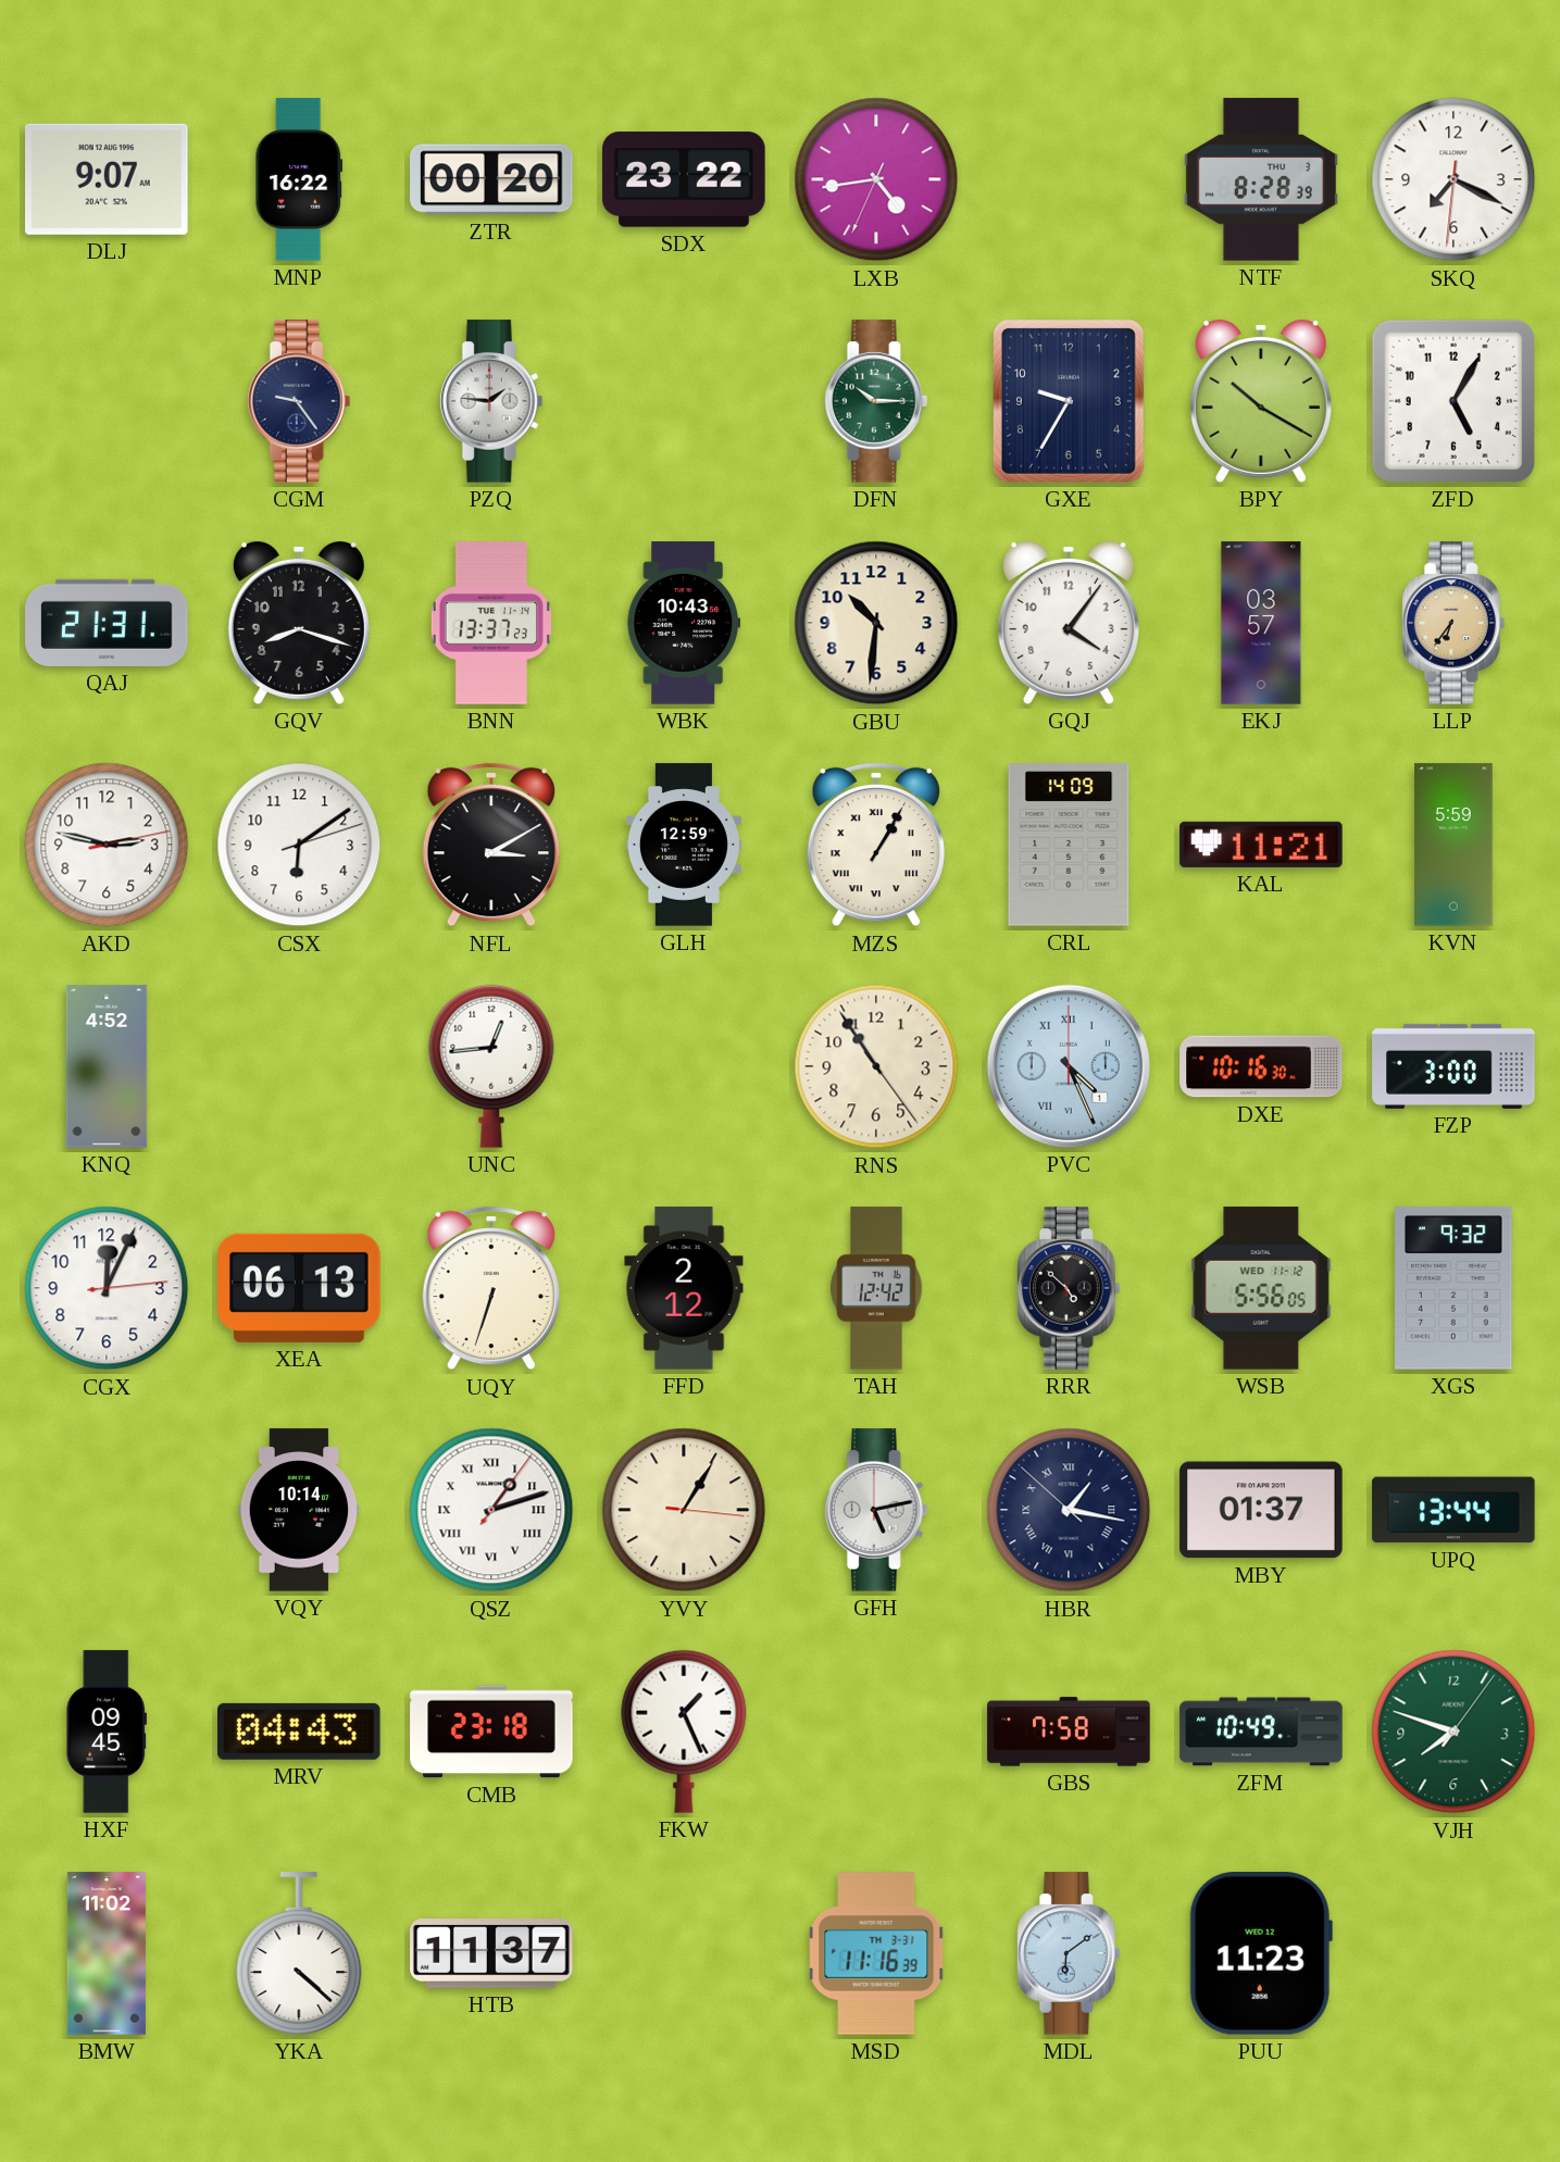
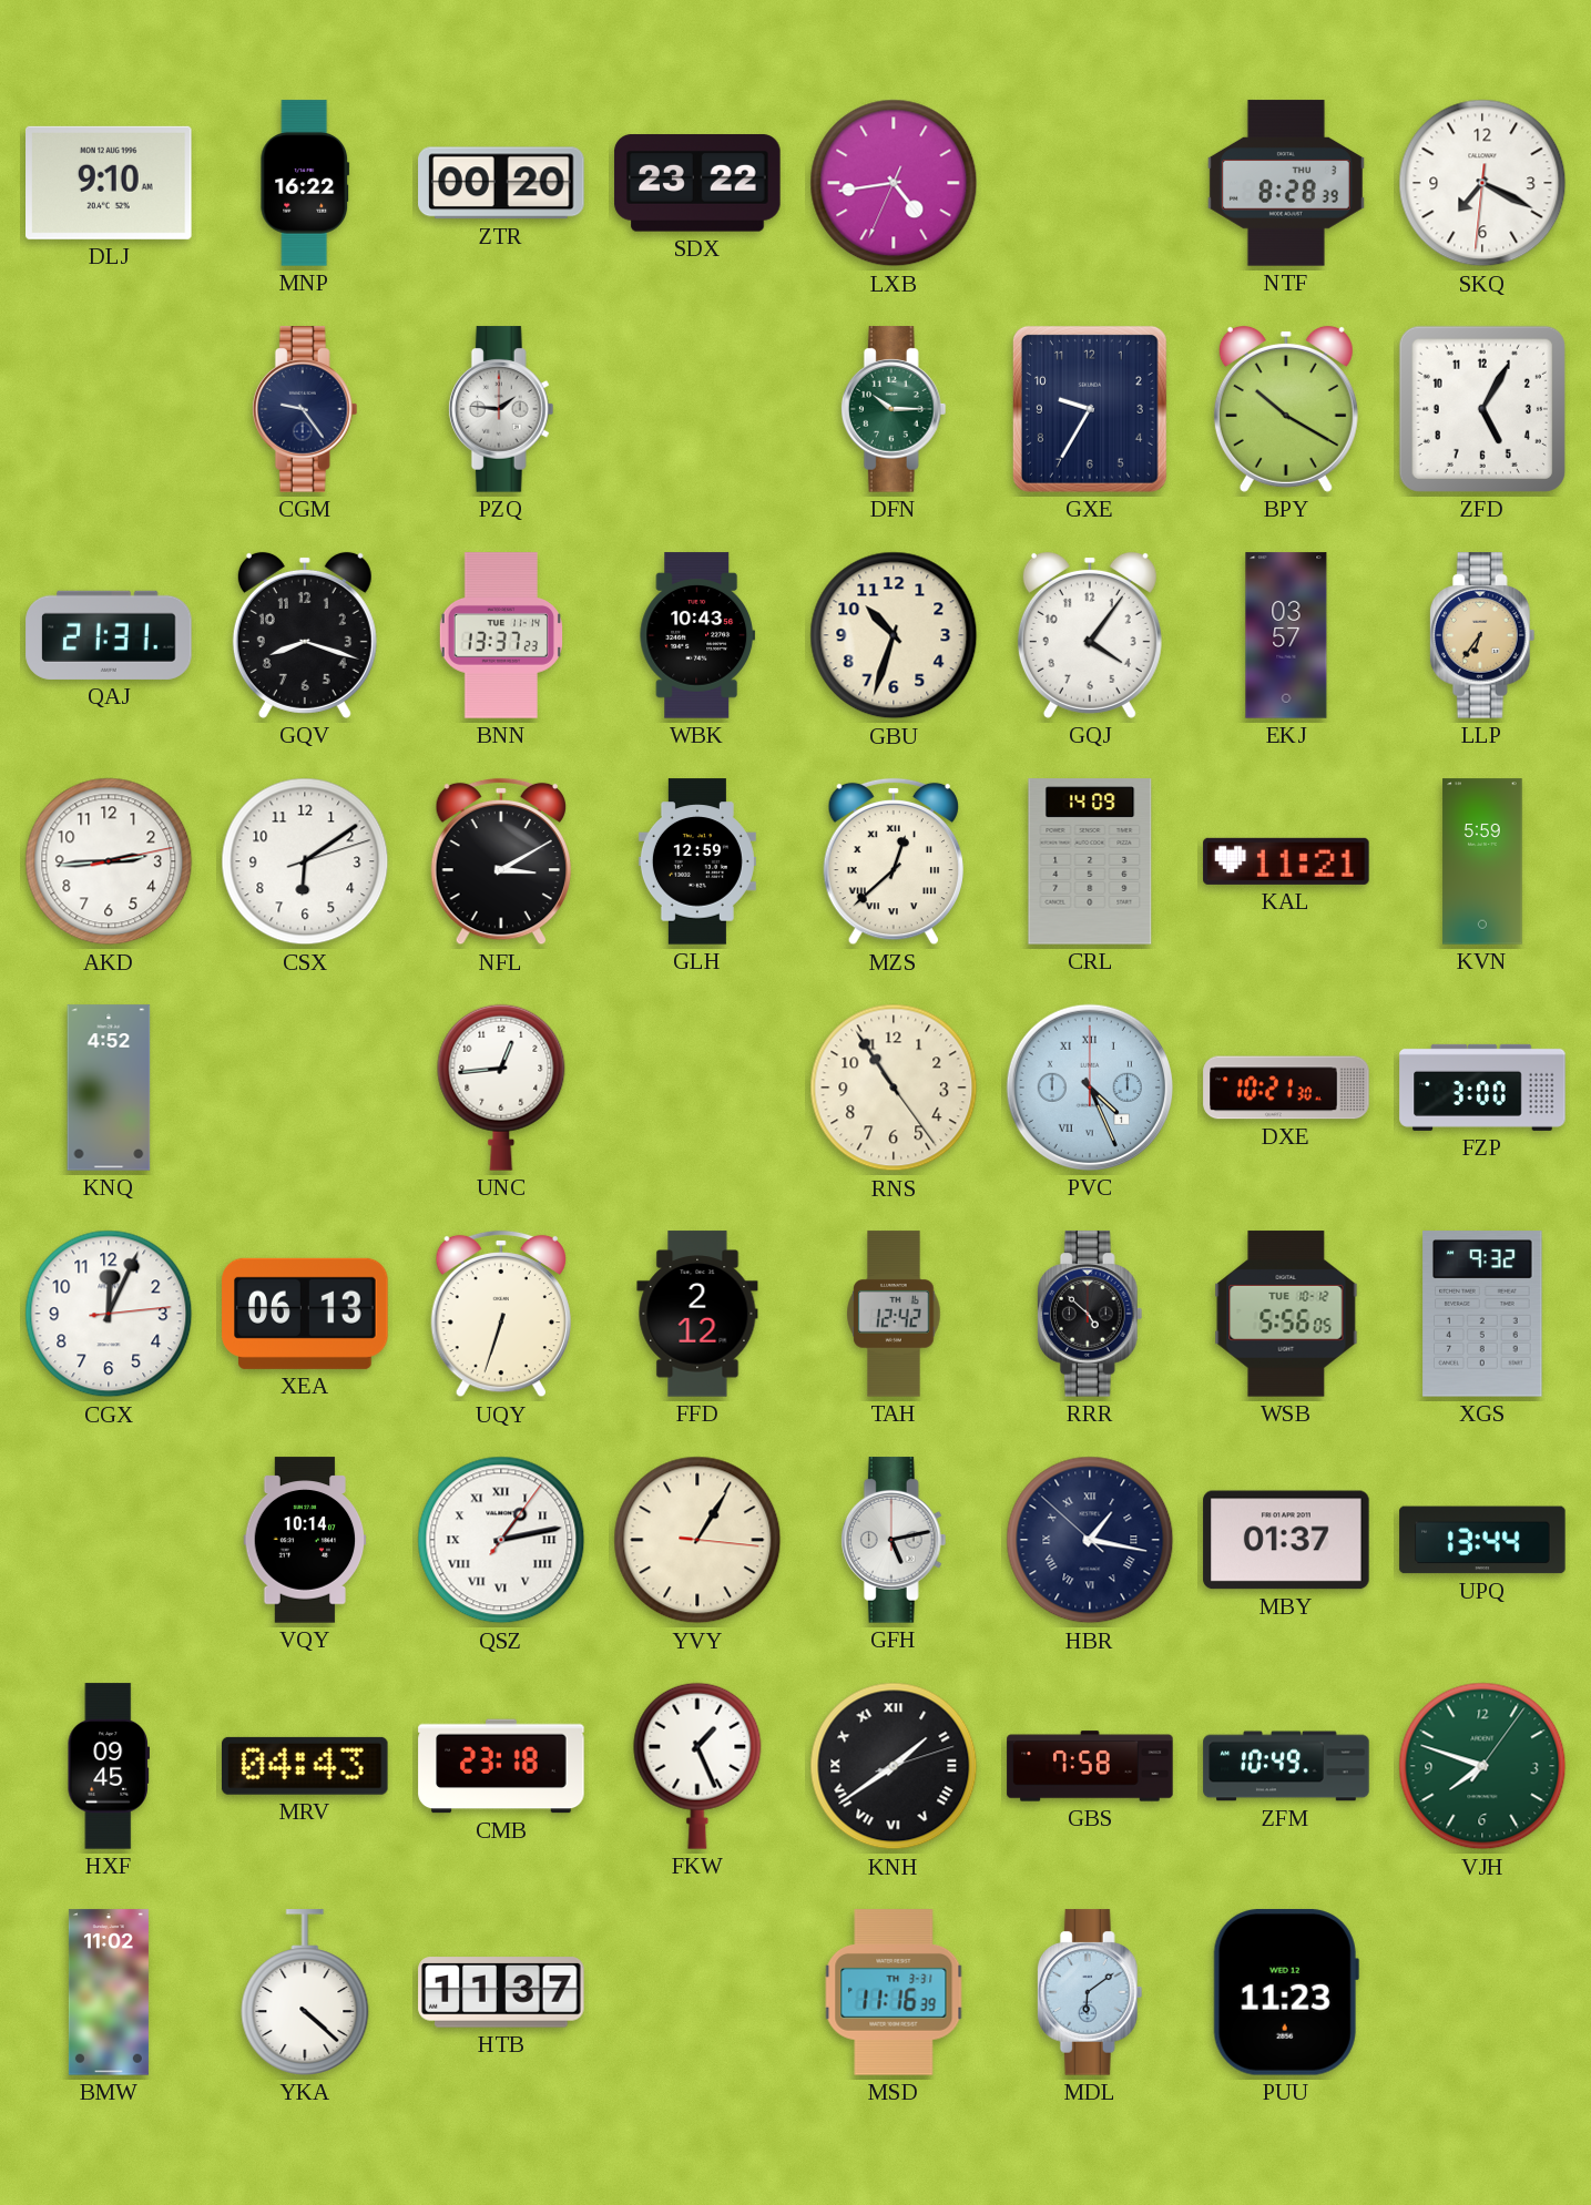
DLJ: 9:07 -> 9:10 (110, 183)
GBU: 10:31 -> 10:33 (894, 635)
AKD: 2:47 -> 2:44 (109, 861)
MZS: 1:05 -> 12:38 (894, 861)
DXE: 10:16 -> 10:21 (1286, 1088)
WSB date: WED 11-12 -> TUE 10-12 (1286, 1314)
QSZ: 1:12 -> 1:13 (501, 1540)
KNH: none -> 1:39 (894, 1766)
